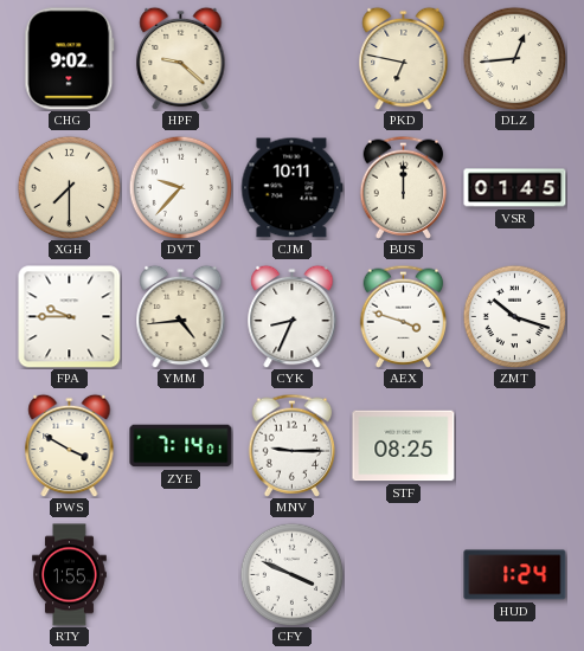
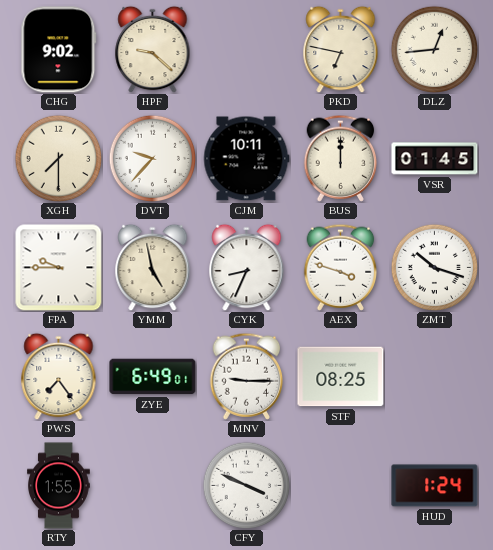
YMM: 4:44 -> 4:58 (153, 267)
PWS: 3:50 -> 7:24 (59, 376)
ZYE: 7:14 -> 6:49 (153, 377)
